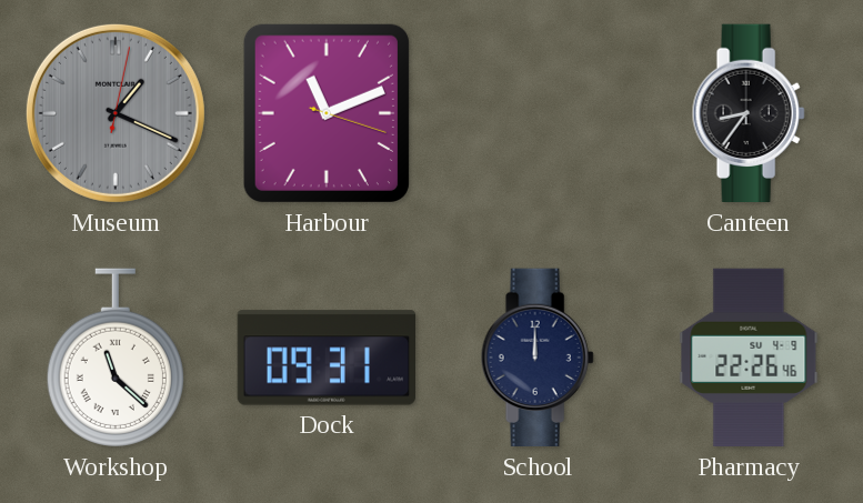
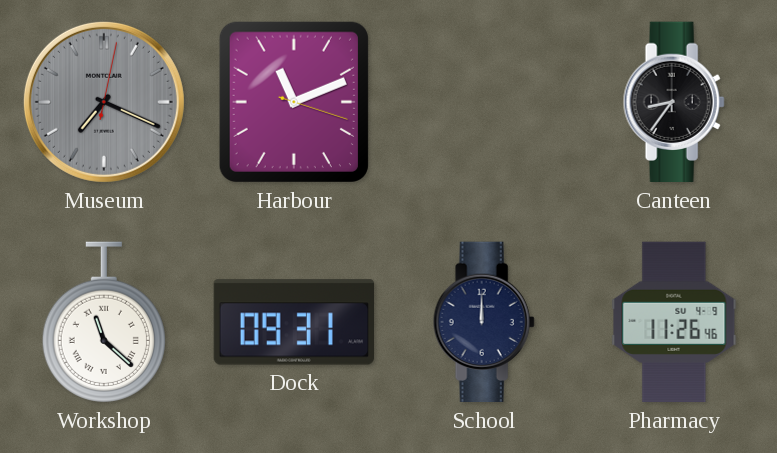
Museum: 1:19 -> 7:19 (104, 102)
Pharmacy: 22:26 -> 11:26 (674, 322)
